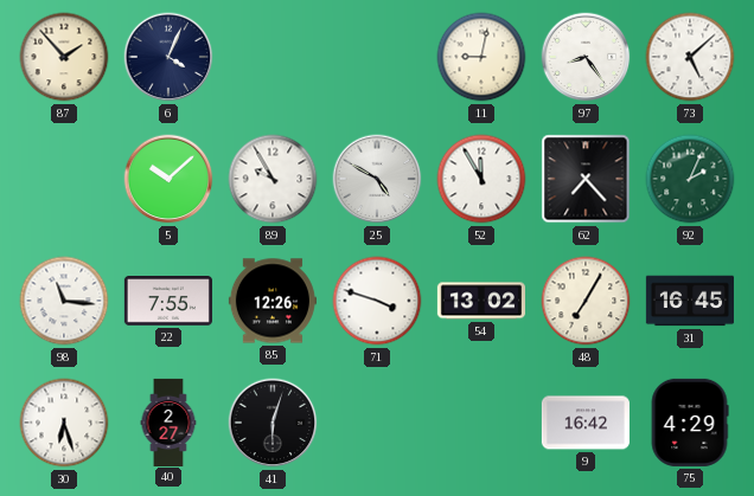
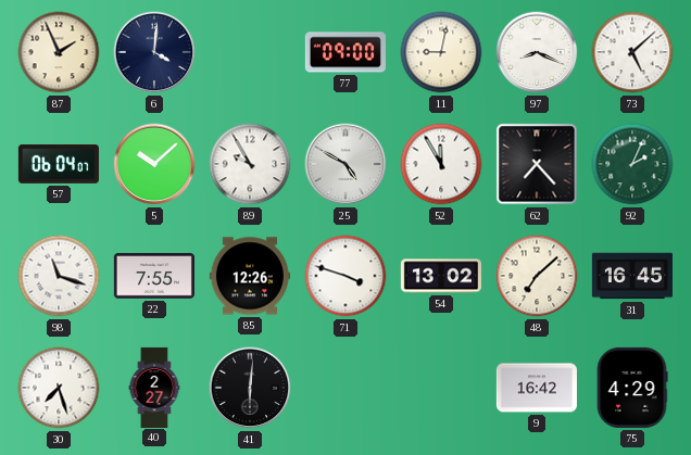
87: 1:53 -> 1:56 (59, 52)
6: 4:04 -> 4:01 (154, 52)
77: none -> 09:00 (345, 52)
97: 8:24 -> 8:19 (537, 52)
57: none -> 06:04 (59, 164)
98: 11:16 -> 11:18 (59, 276)
48: 7:05 -> 7:08 (537, 276)
30: 6:27 -> 7:27 (59, 388)
41: 6:03 -> 6:01 (250, 388)
